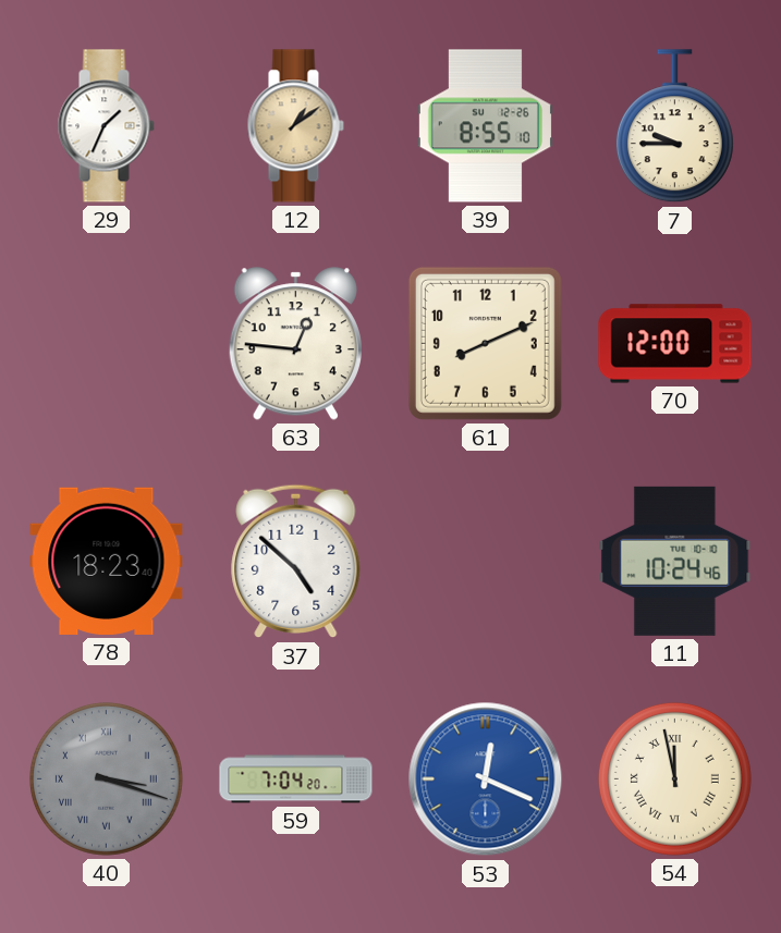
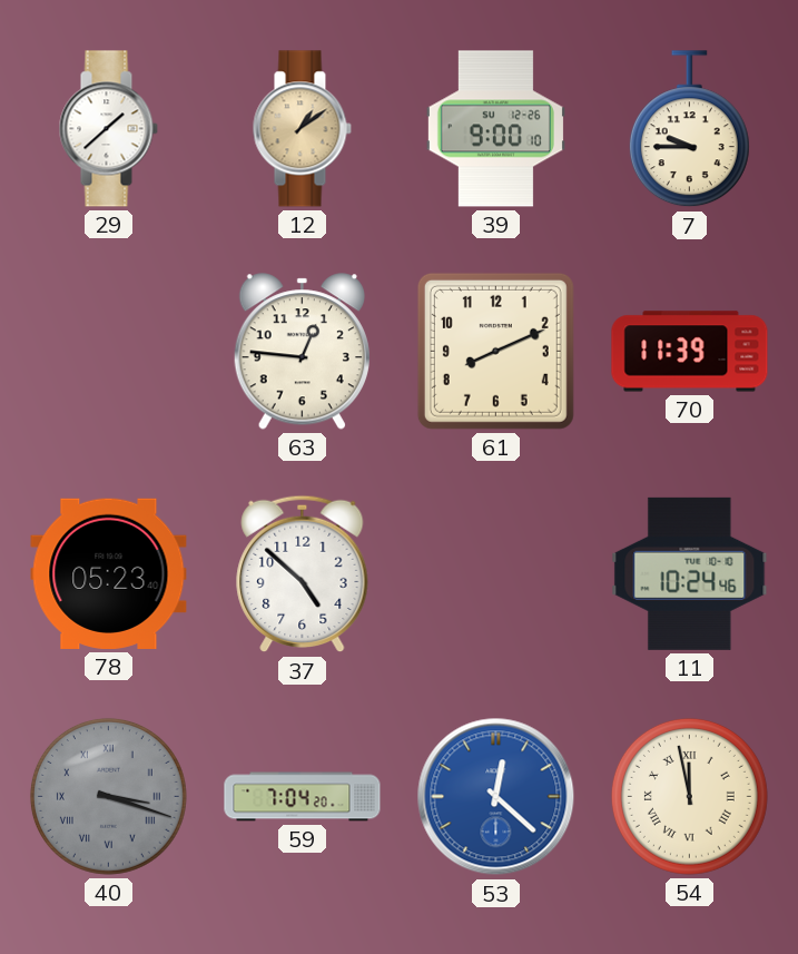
29: 1:34 -> 1:38 (108, 129)
39: 8:55 -> 9:00 (495, 129)
70: 12:00 -> 11:39 (690, 352)
78: 18:23 -> 05:23 (109, 573)
53: 12:19 -> 12:22 (496, 797)
